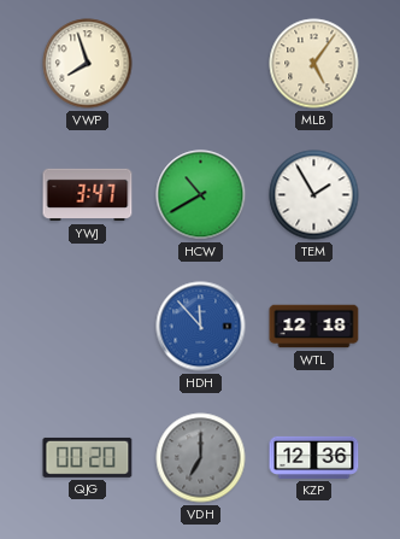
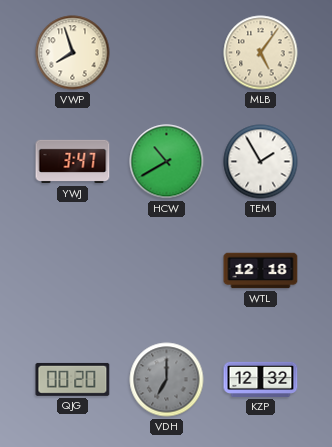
HDH: 11:53 -> none (201, 327)
KZP: 12:36 -> 12:32 (261, 379)
